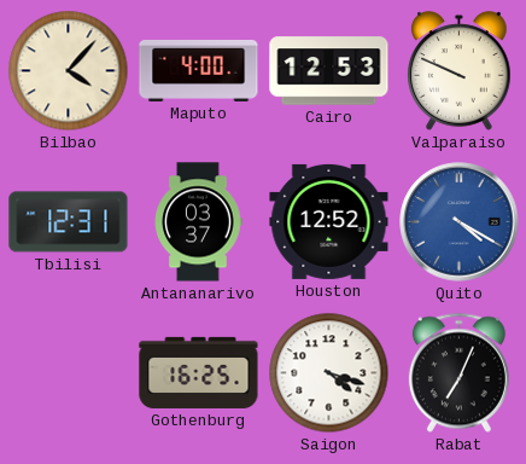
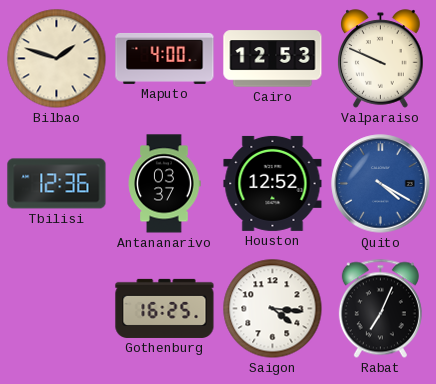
Bilbao: 4:07 -> 1:48 (57, 59)
Tbilisi: 12:31 -> 12:36 (57, 184)
Saigon: 4:18 -> 4:16 (273, 309)
